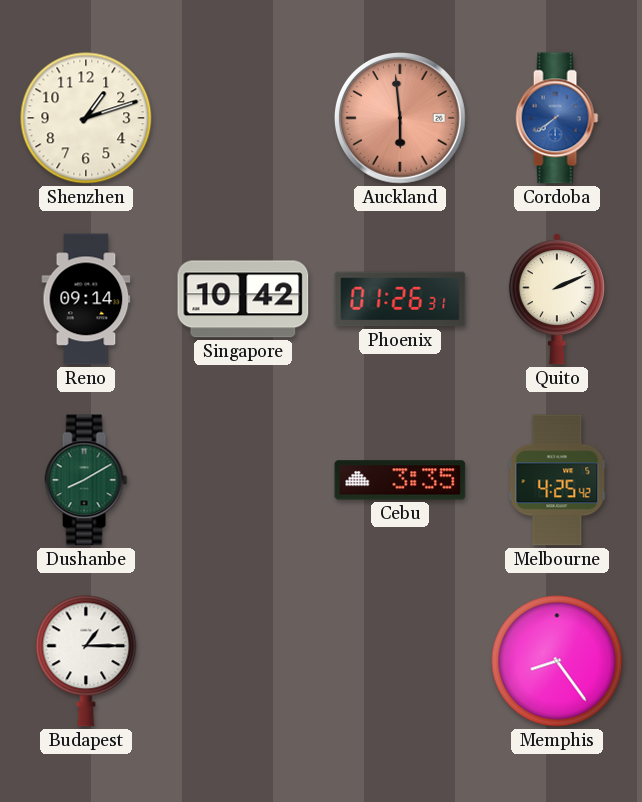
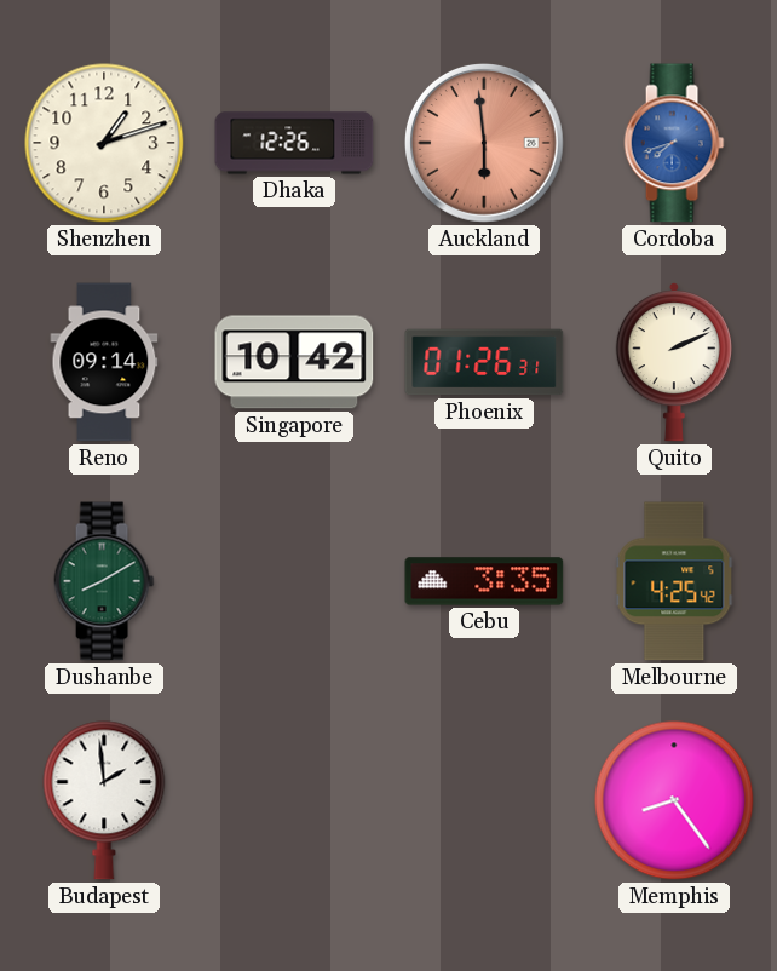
Dhaka: none -> 12:26 (294, 143)
Cordoba: 7:39 -> 7:42 (674, 143)
Budapest: 1:15 -> 1:59 (104, 800)
